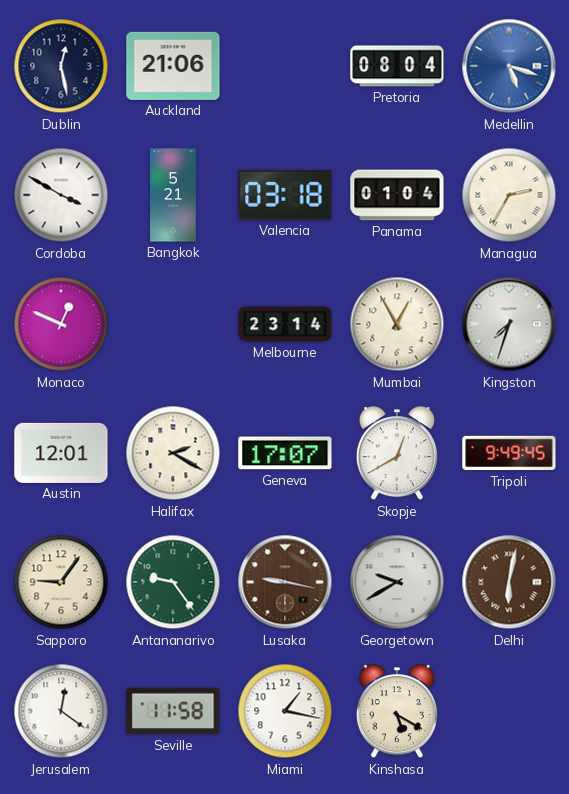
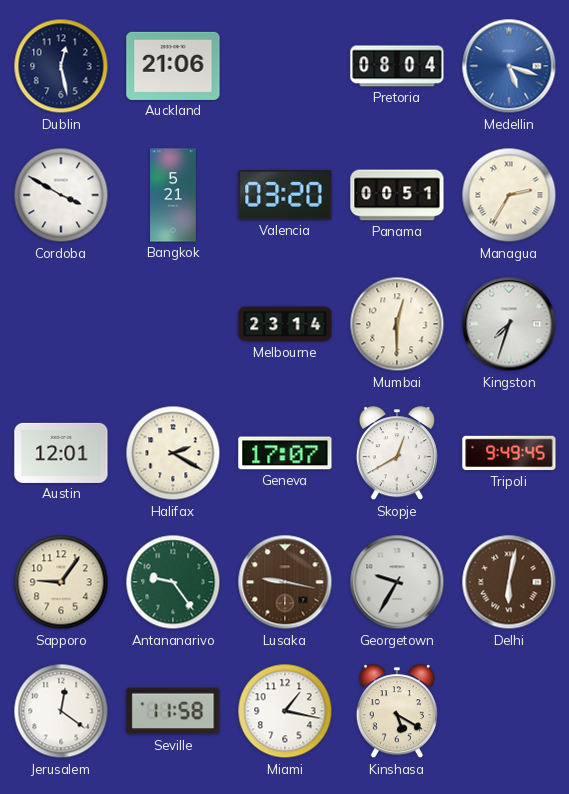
Valencia: 03:18 -> 03:20 (285, 196)
Panama: 01:04 -> 00:51 (397, 195)
Monaco: 12:49 -> none (61, 324)
Mumbai: 12:55 -> 12:30 (397, 324)
Georgetown: 9:40 -> 9:35 (397, 582)
